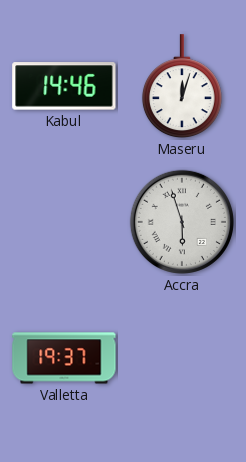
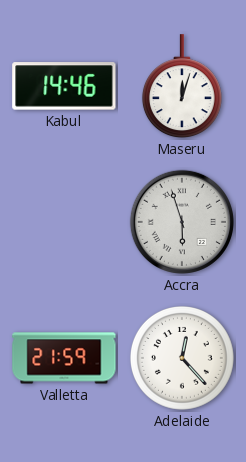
Valletta: 19:37 -> 21:59 (64, 358)
Adelaide: none -> 12:23 (182, 358)
